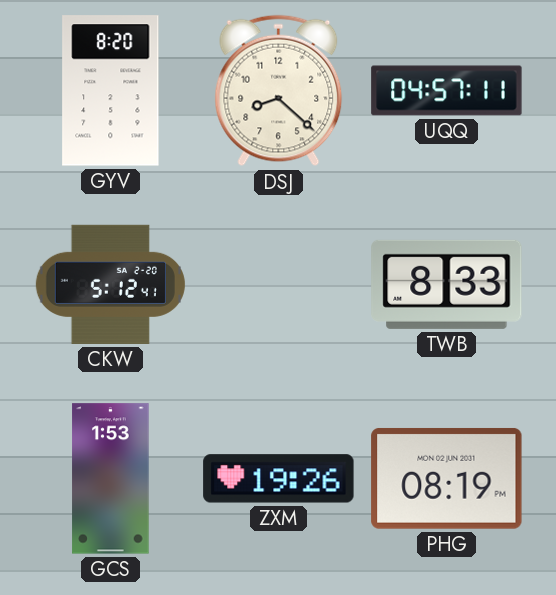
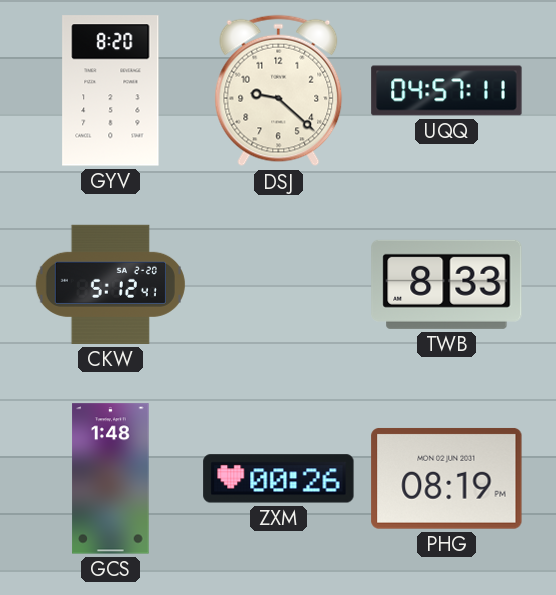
DSJ: 8:22 -> 9:22 (279, 91)
GCS: 1:53 -> 1:48 (111, 479)
ZXM: 19:26 -> 00:26 (279, 479)
